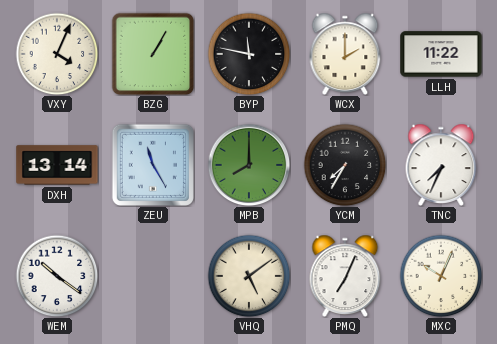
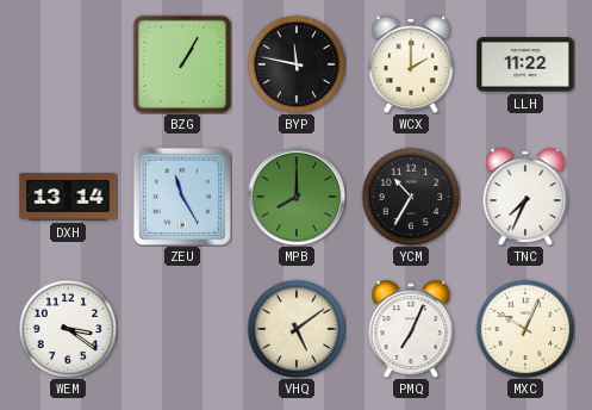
VXY: 4:04 -> none (57, 54)
YCM: 7:35 -> 10:35 (411, 197)
WEM: 10:21 -> 3:21 (68, 329)
